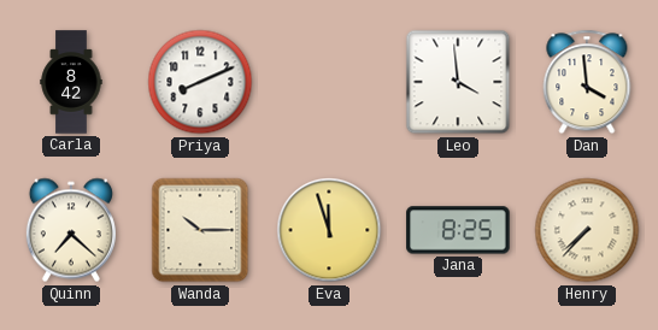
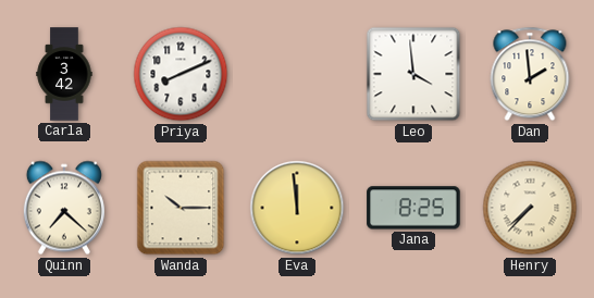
Carla: 8:42 -> 3:42 (64, 74)
Dan: 3:59 -> 1:59 (530, 74)
Eva: 11:57 -> 11:59 (297, 208)
